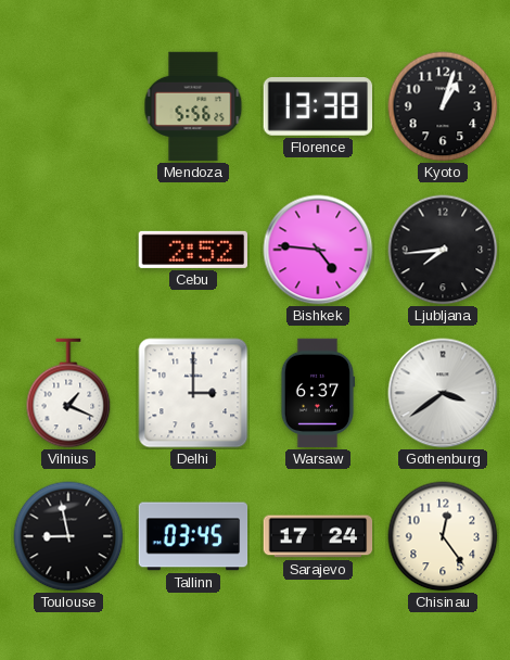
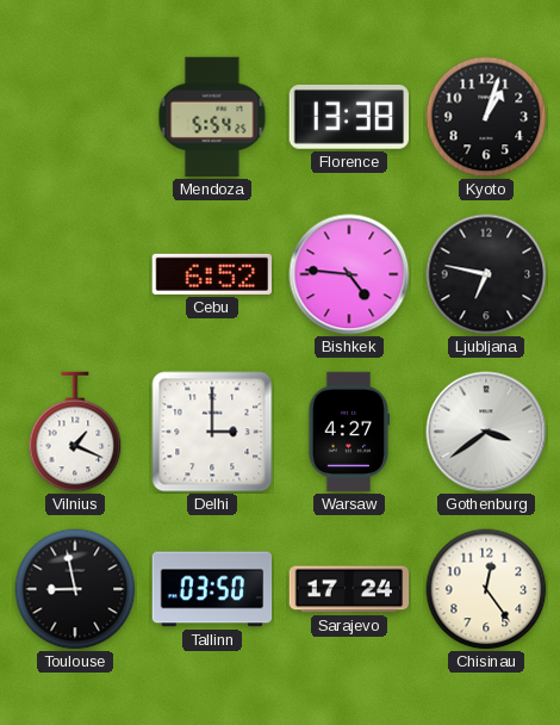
Mendoza: 5:56 -> 5:54 (212, 117)
Cebu: 2:52 -> 6:52 (211, 274)
Ljubljana: 7:44 -> 6:47 (486, 274)
Warsaw: 6:37 -> 4:27 (349, 432)
Tallinn: 03:45 -> 03:50 (212, 589)
